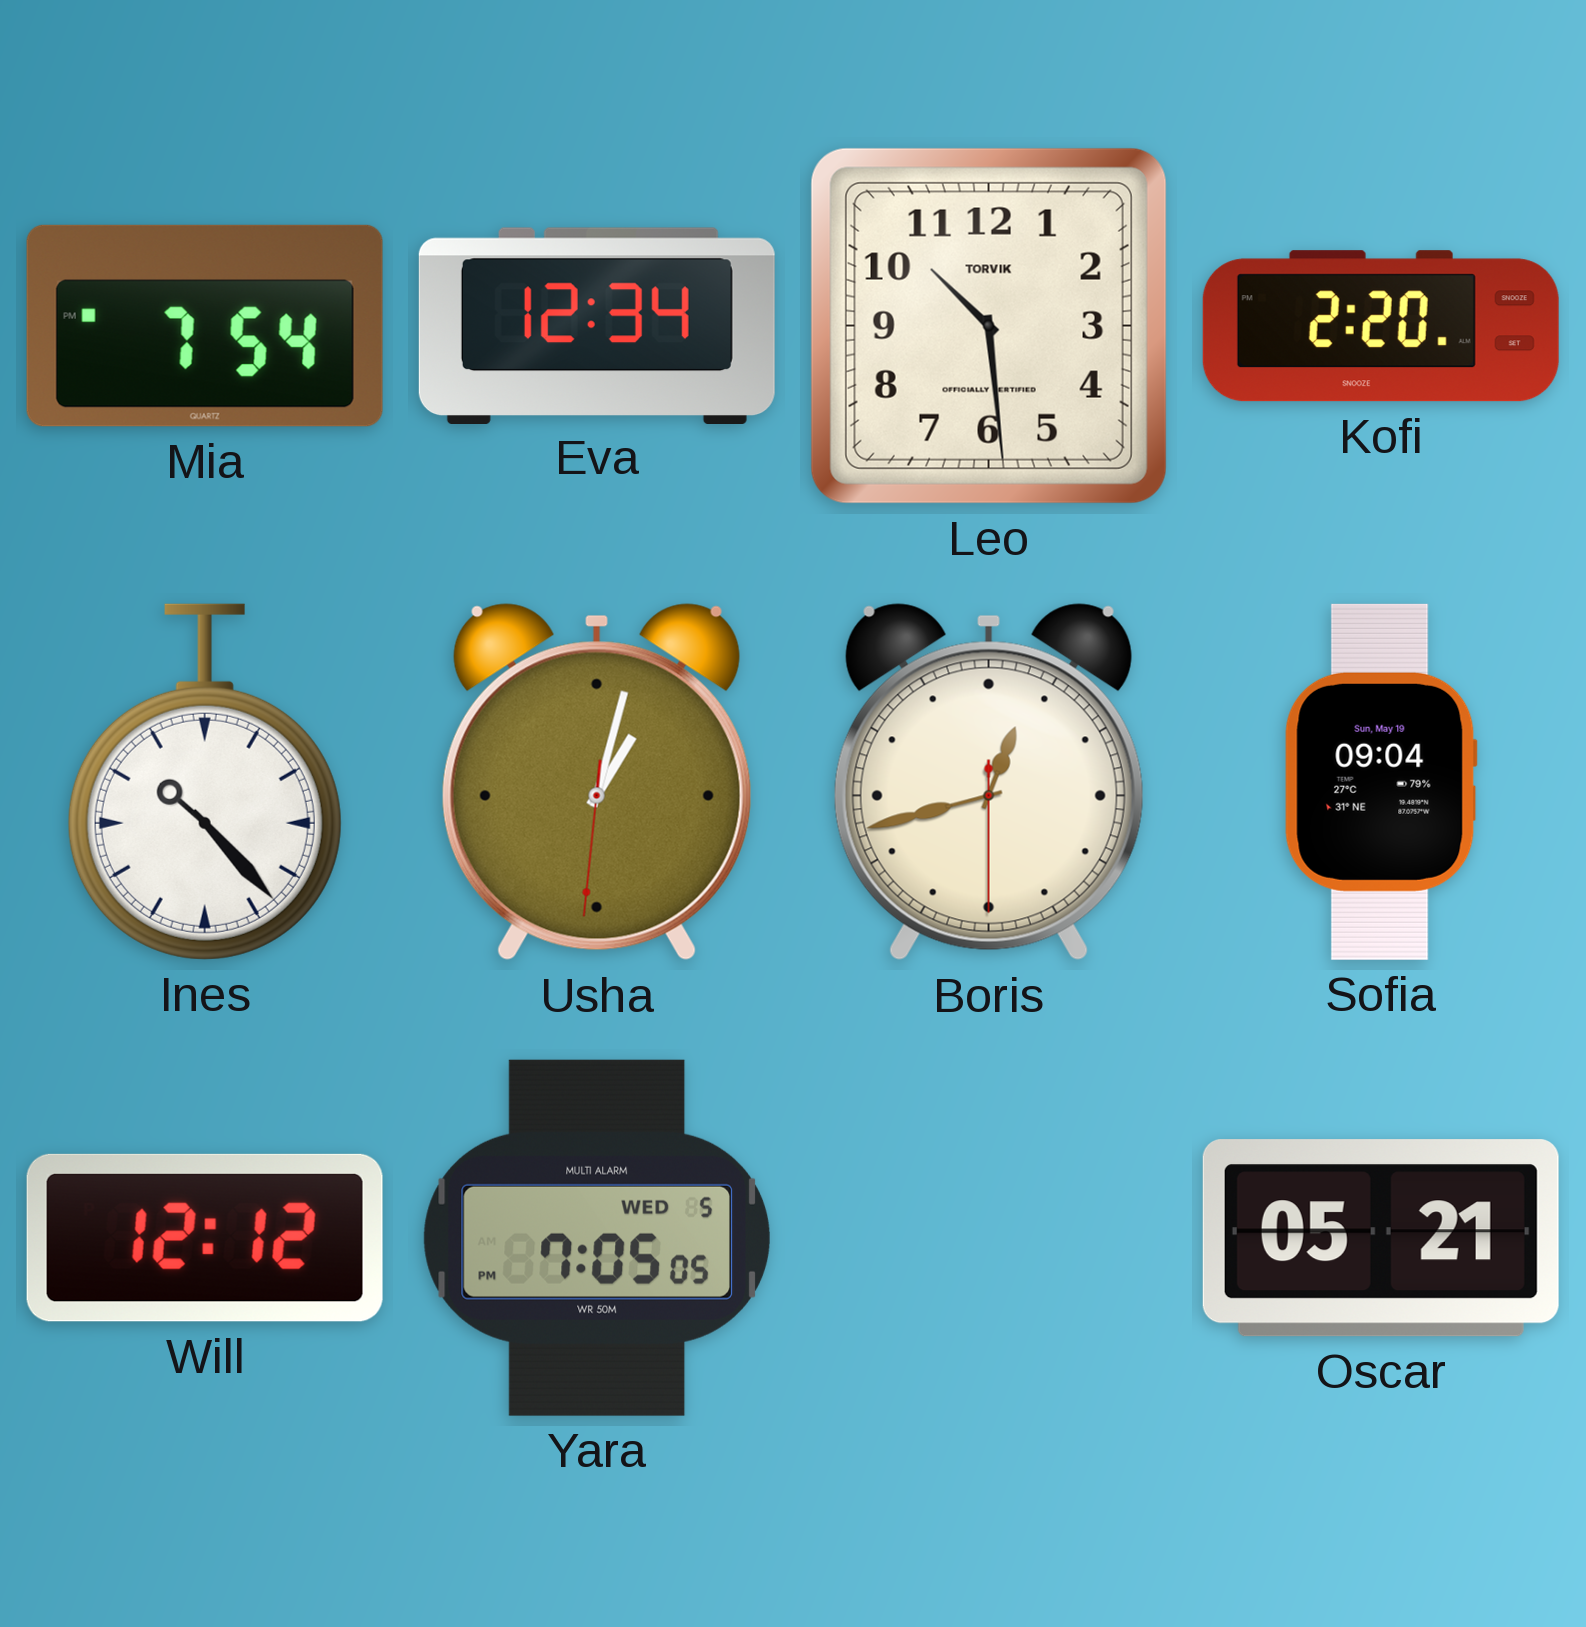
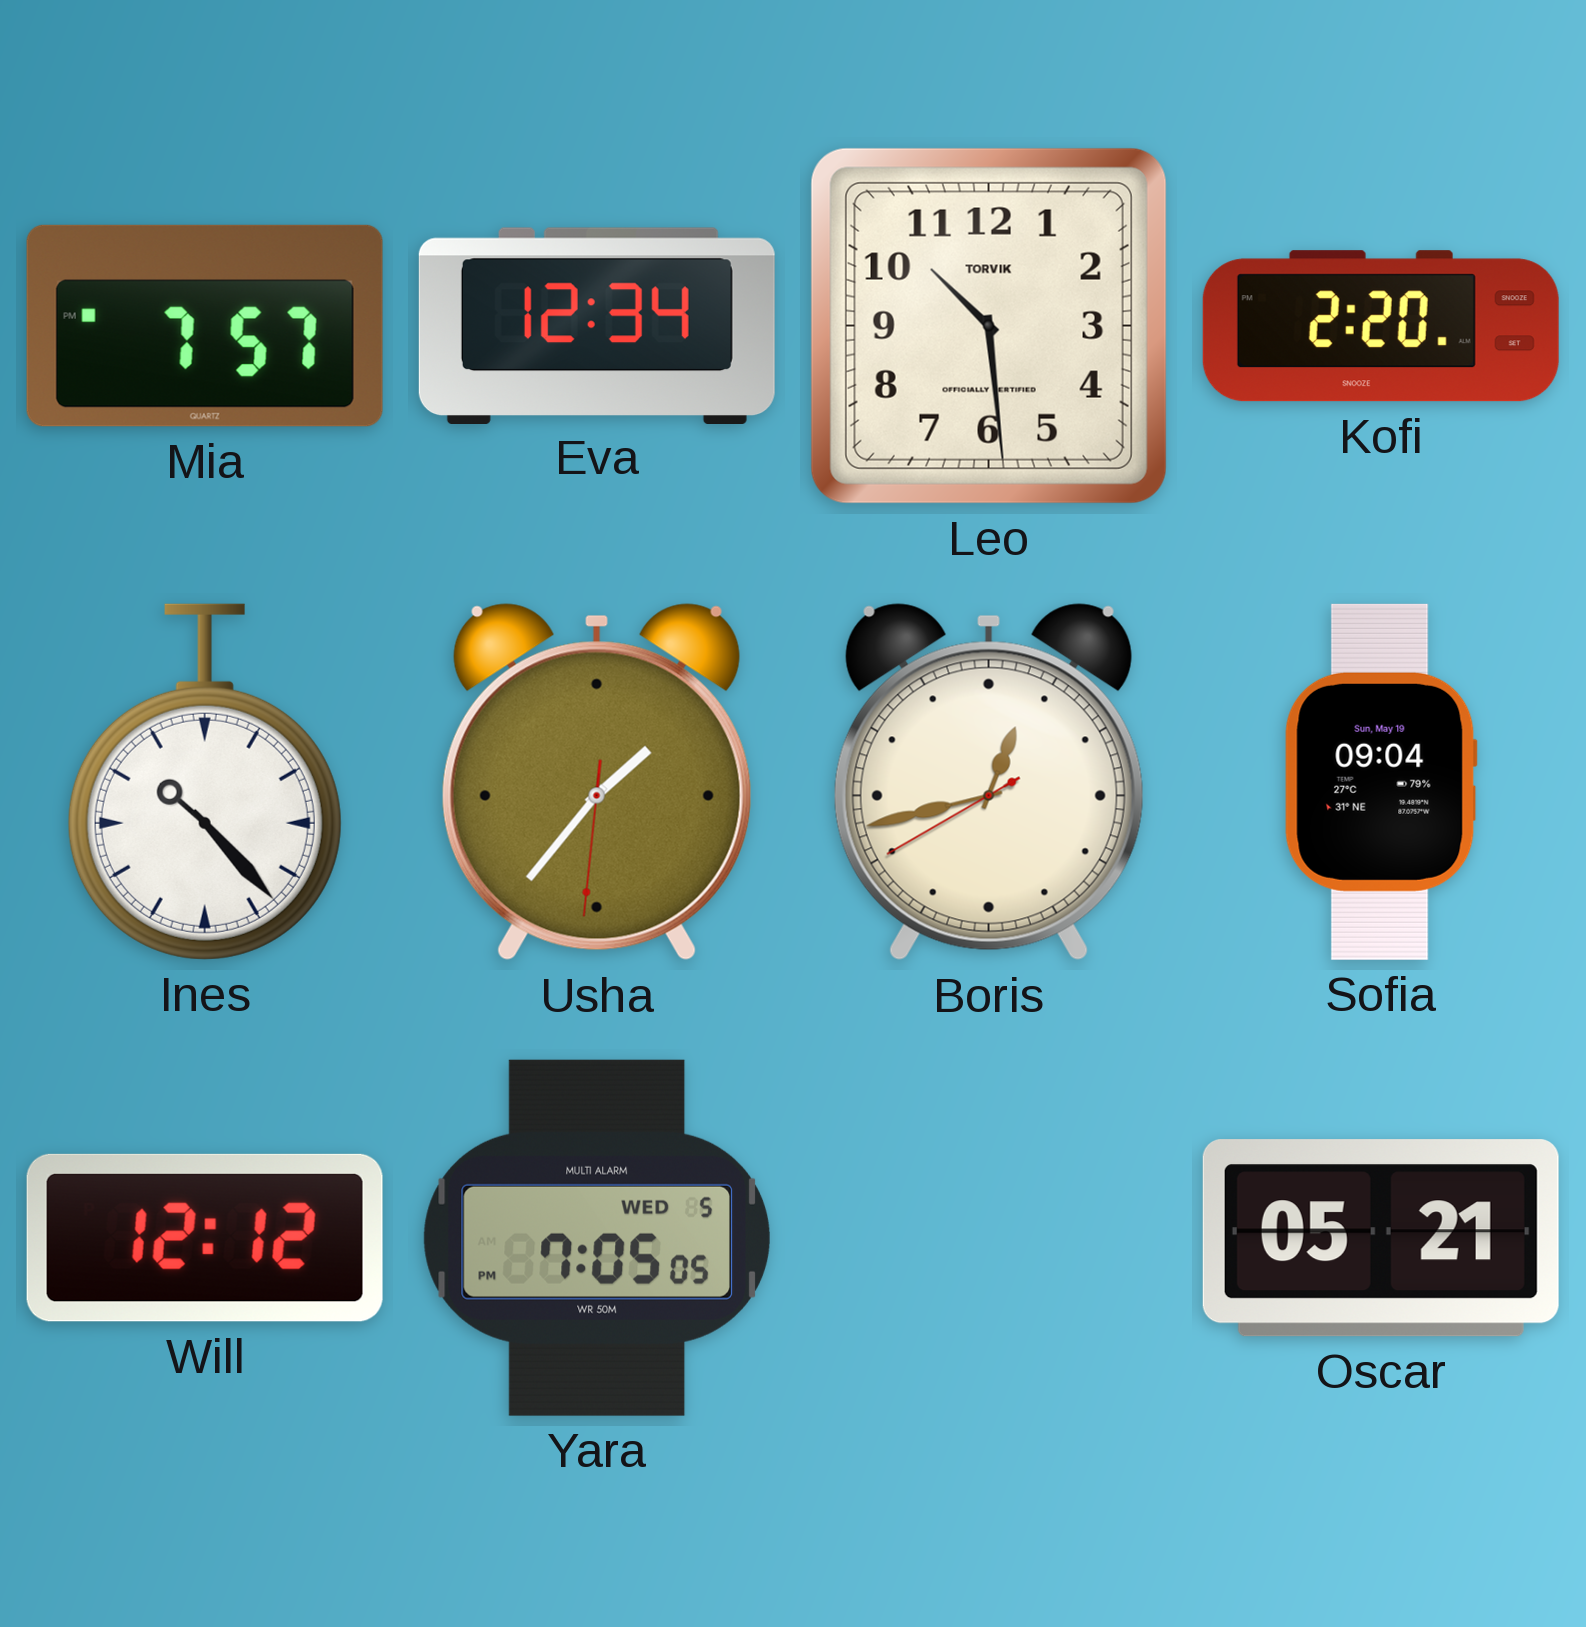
Mia: 7:54 -> 7:57 (205, 326)
Usha: 1:02 -> 1:36 (597, 782)
Boris: 12:42:30 -> 12:42:40 (989, 782)
